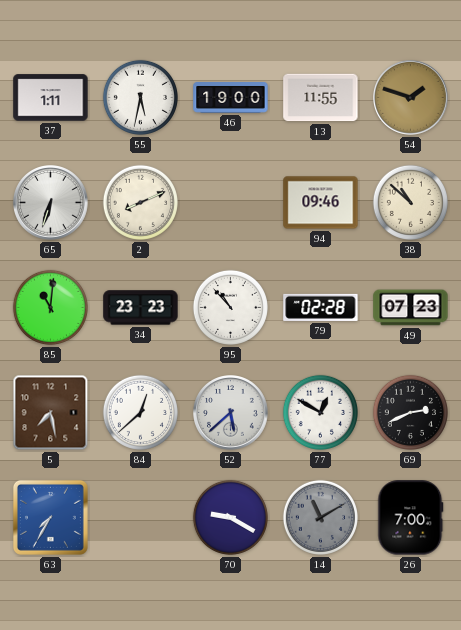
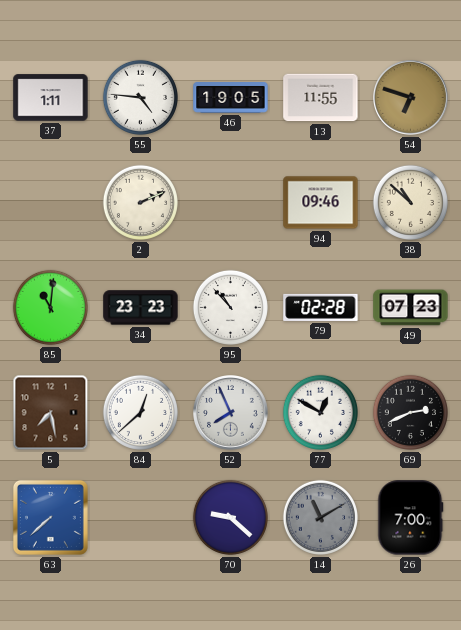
55: 5:32 -> 4:46 (140, 97)
46: 19:00 -> 19:05 (231, 98)
54: 1:48 -> 6:48 (411, 98)
65: 6:33 -> none (51, 203)
2: 8:11 -> 2:11 (140, 202)
52: 5:38 -> 7:56 (231, 413)
63: 7:35 -> 7:38 (50, 517)
70: 9:20 -> 9:22 (230, 517)
